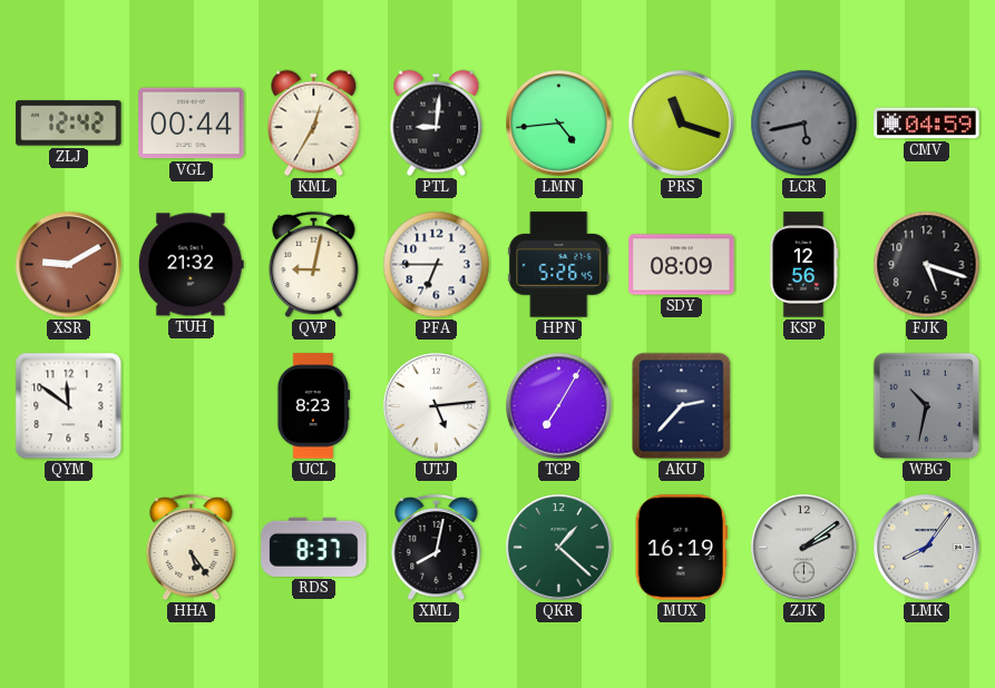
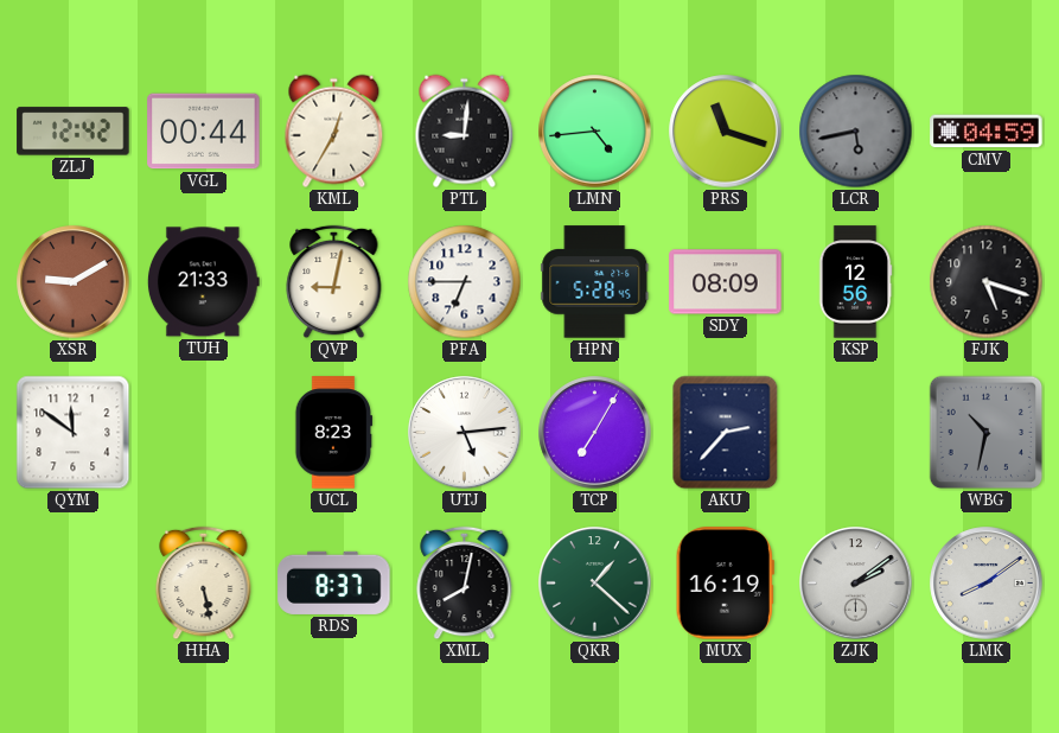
TUH: 21:32 -> 21:33 (203, 282)
HPN: 5:26 -> 5:28 (595, 282)
HHA: 5:24 -> 5:28 (204, 584)
LMK: 8:06 -> 8:09 (987, 584)
